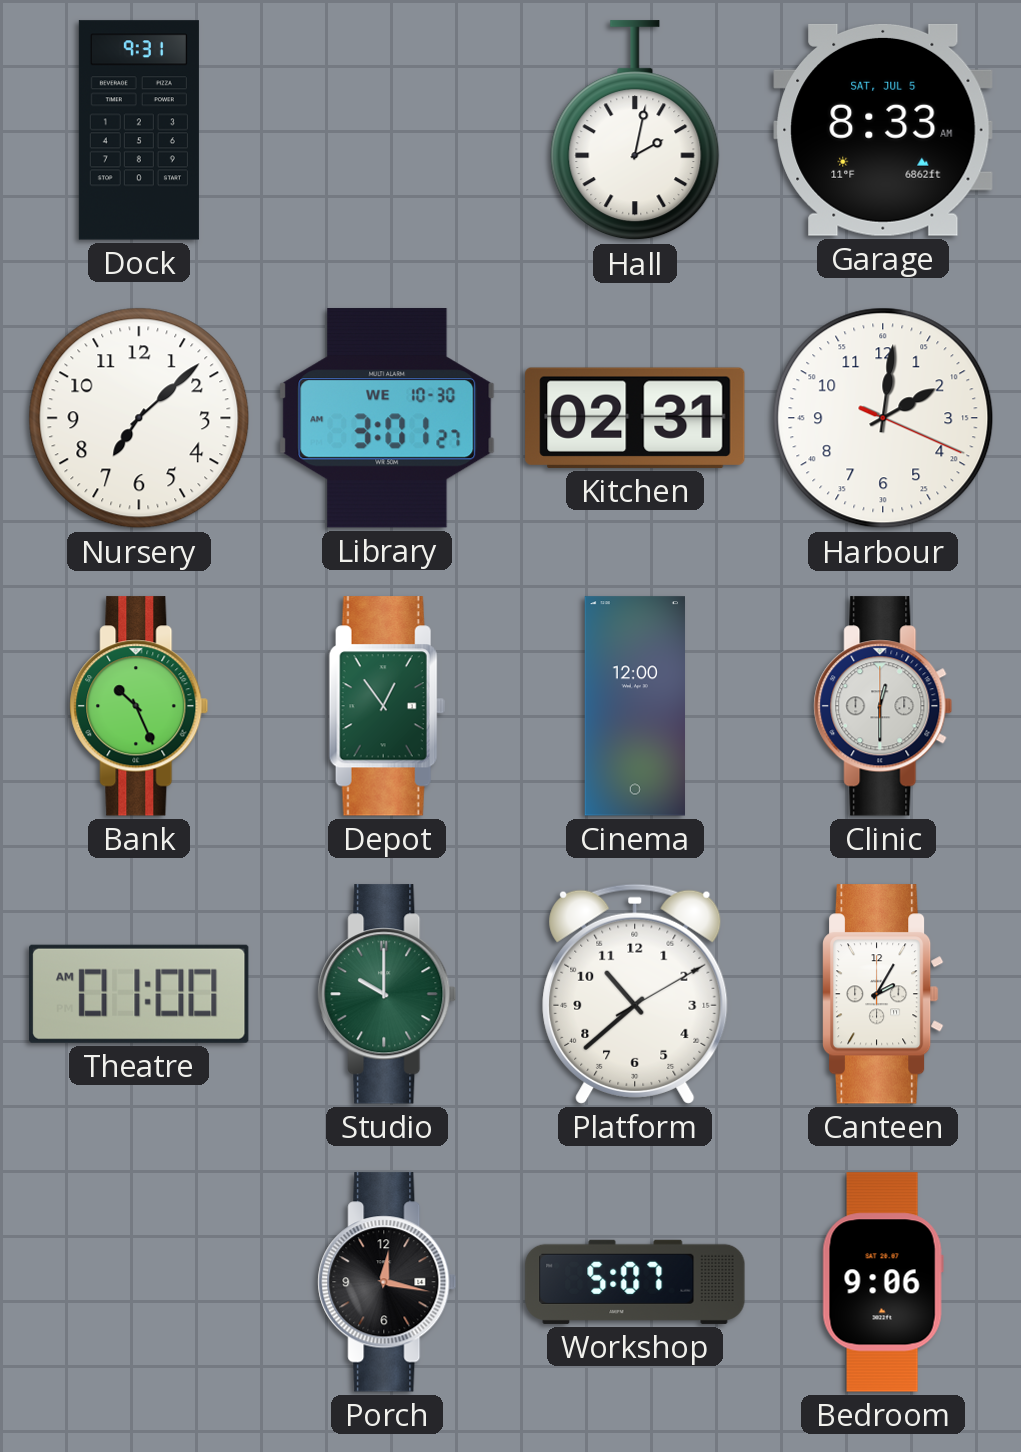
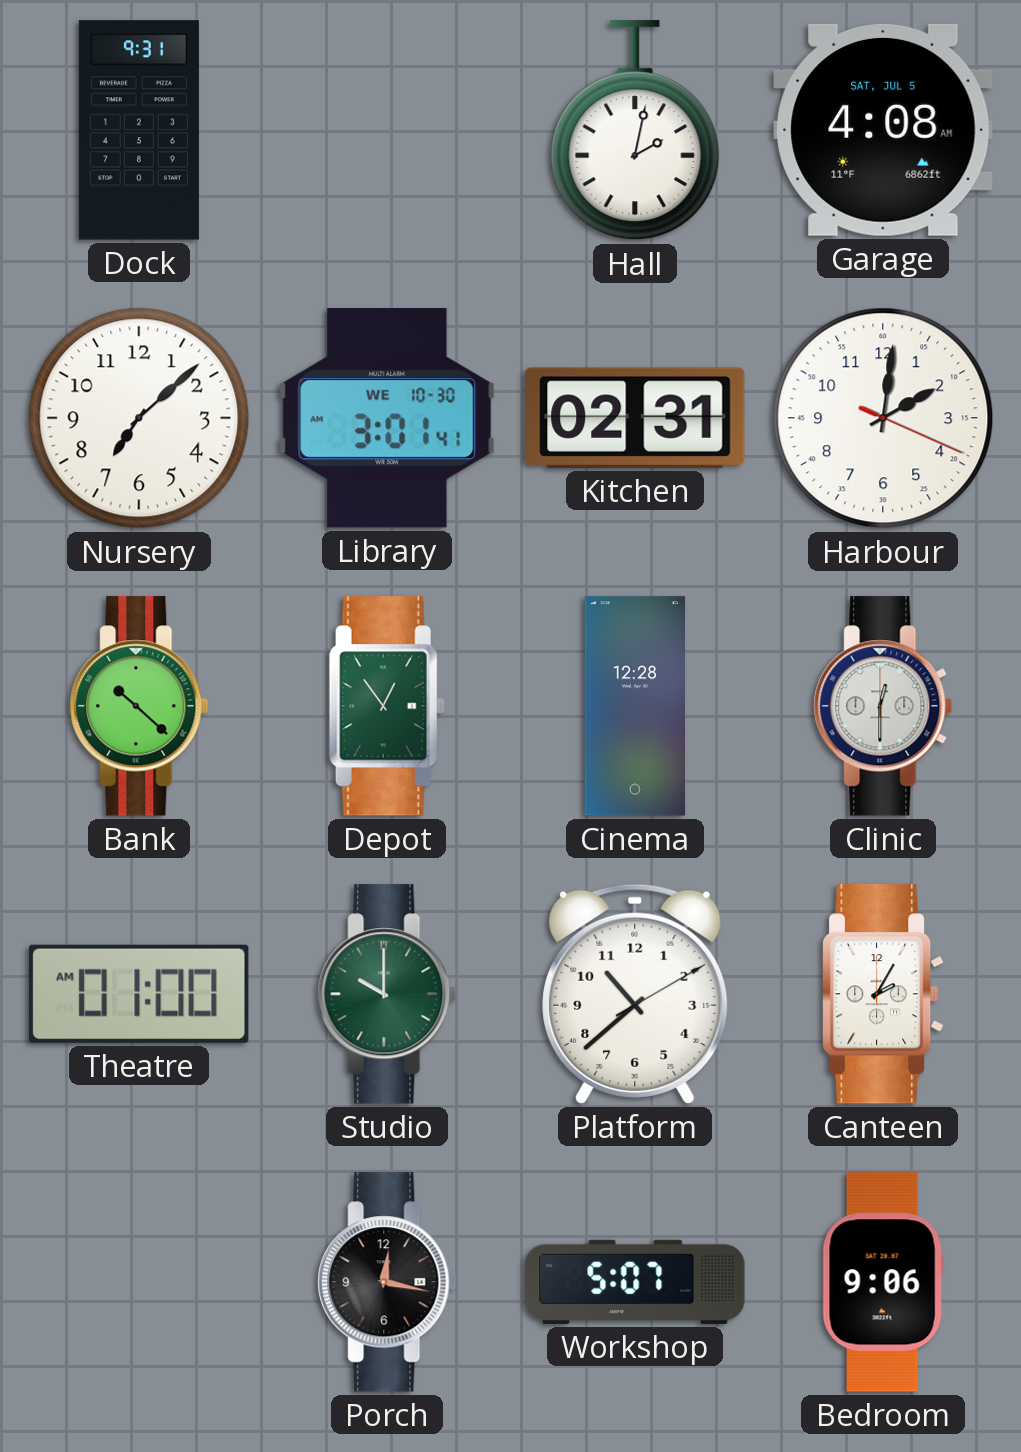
Garage: 8:33 -> 4:08 (883, 130)
Library: 3:01:27 -> 3:01:41 (387, 418)
Bank: 10:26 -> 10:22 (139, 706)
Cinema: 12:00 -> 12:28 (634, 706)
